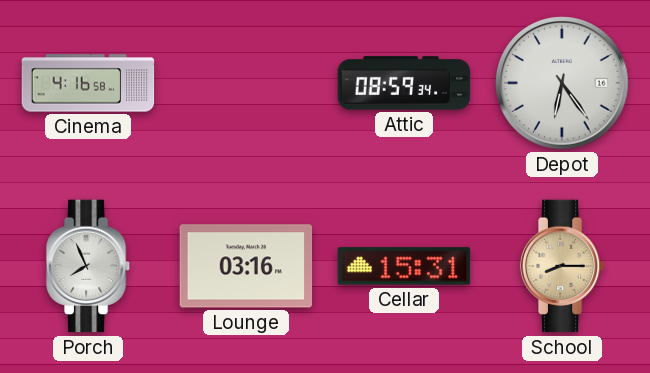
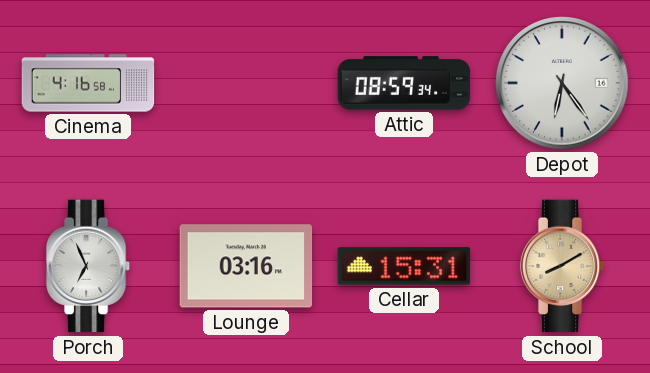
Porch: 7:56 -> 6:56 (88, 266)
School: 8:15 -> 8:10 (562, 266)
